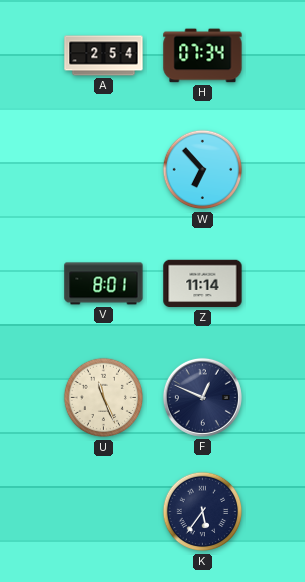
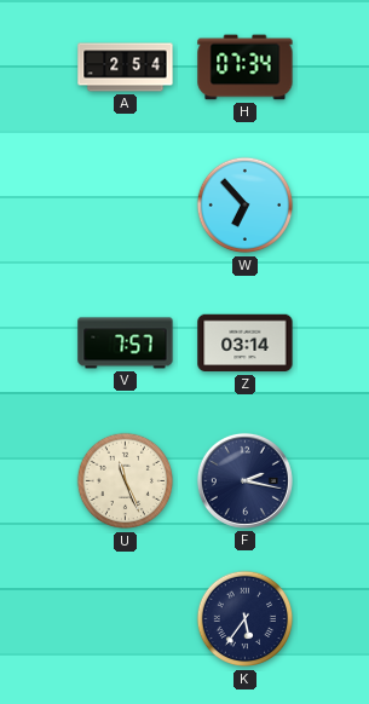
V: 8:01 -> 7:57 (126, 344)
Z: 11:14 -> 03:14 (246, 344)
F: 12:49 -> 2:17 (244, 480)
